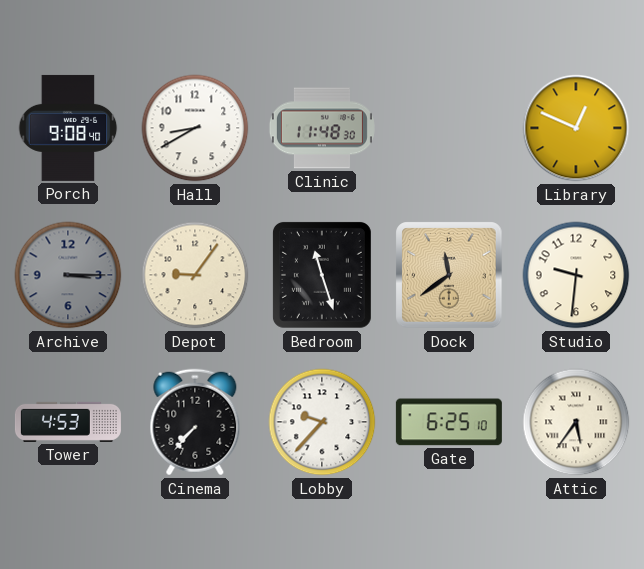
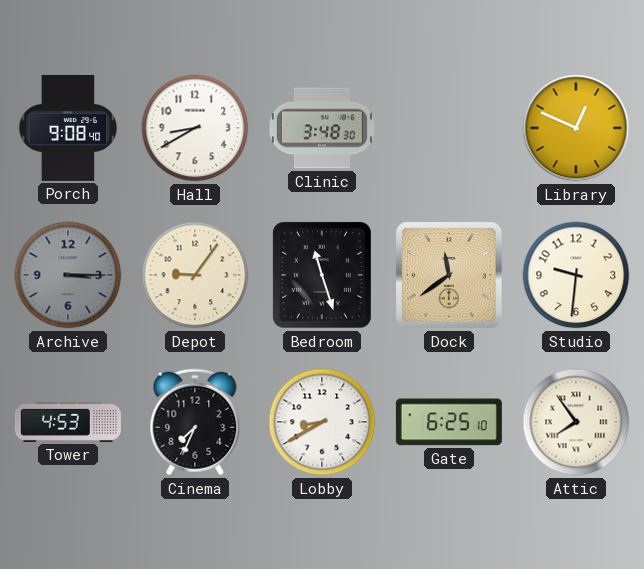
Clinic: 11:48 -> 3:48 (322, 128)
Cinema: 7:37 -> 7:34 (195, 422)
Lobby: 9:37 -> 8:40 (322, 422)
Attic: 5:36 -> 7:54 (576, 422)
